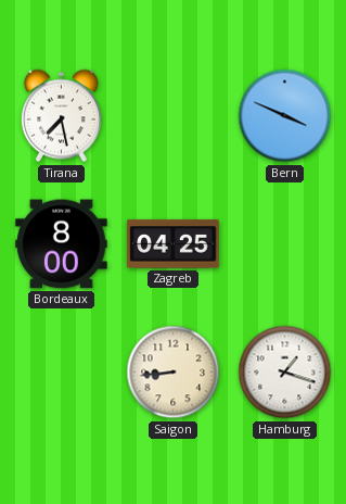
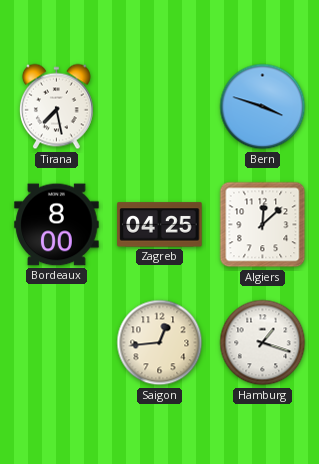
Bern: 3:49 -> 3:48 (263, 107)
Algiers: none -> 12:08 (263, 225)
Saigon: 8:44 -> 12:44 (160, 343)
